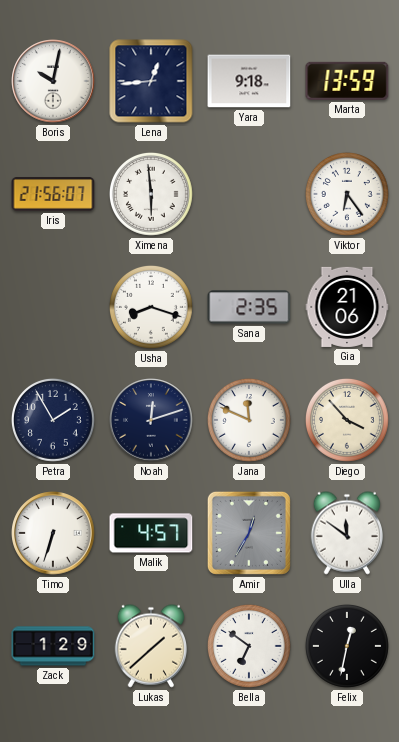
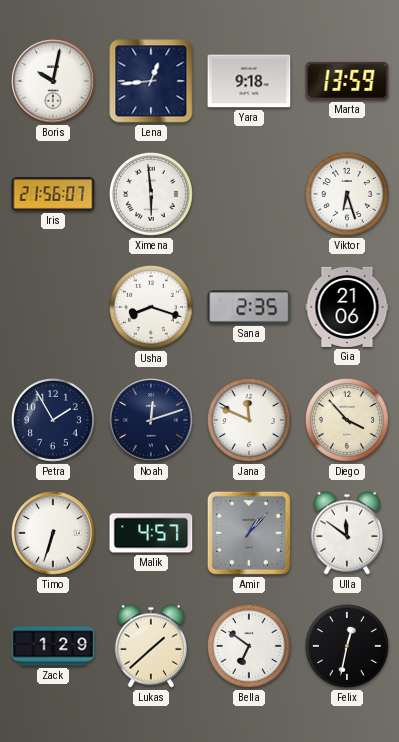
Viktor: 6:24 -> 6:27 (347, 194)
Amir: 12:35 -> 1:07 (249, 533)
